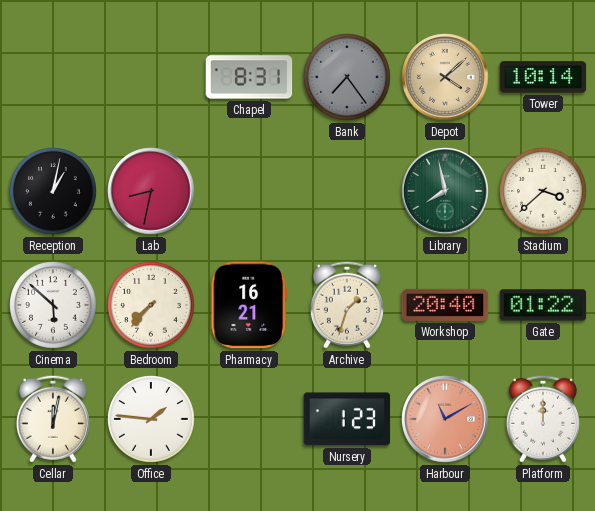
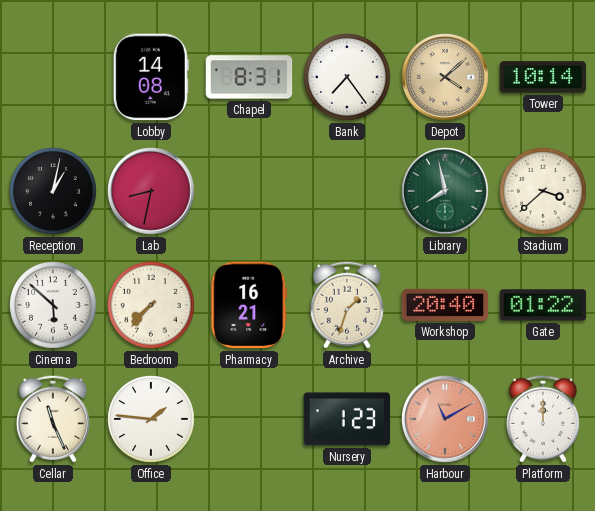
Lobby: none -> 14:08 (151, 77)
Bank dial: grey -> white (347, 77)
Cellar: 12:02 -> 11:26 (53, 419)
